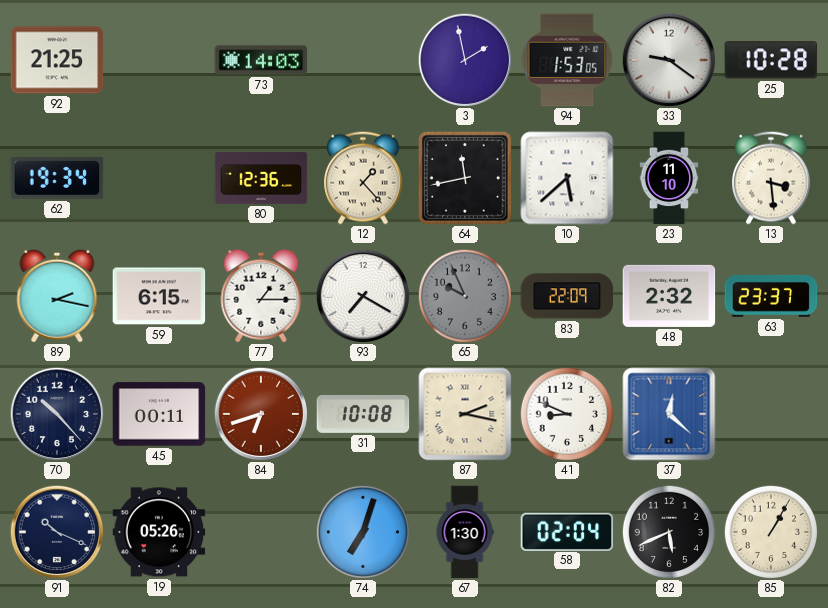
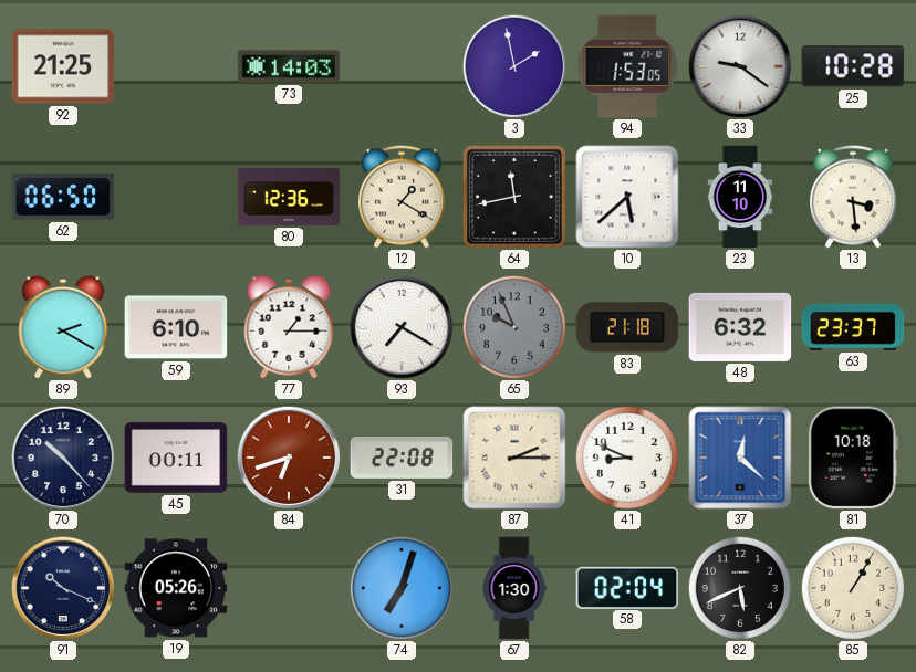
62: 19:34 -> 06:50 (63, 198)
12: 1:23 -> 1:20 (403, 197)
89: 2:17 -> 2:20 (63, 327)
59: 6:15 -> 6:10 (176, 327)
83: 22:09 -> 21:18 (627, 327)
48: 2:32 -> 6:32 (740, 327)
31: 10:08 -> 22:08 (402, 458)
87: 2:17 -> 2:15 (514, 458)
81: none -> 10:18 (853, 458)
